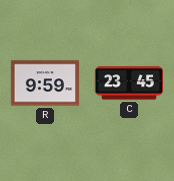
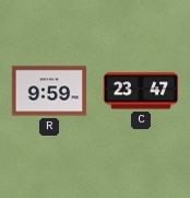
C: 23:45 -> 23:47 (141, 91)
